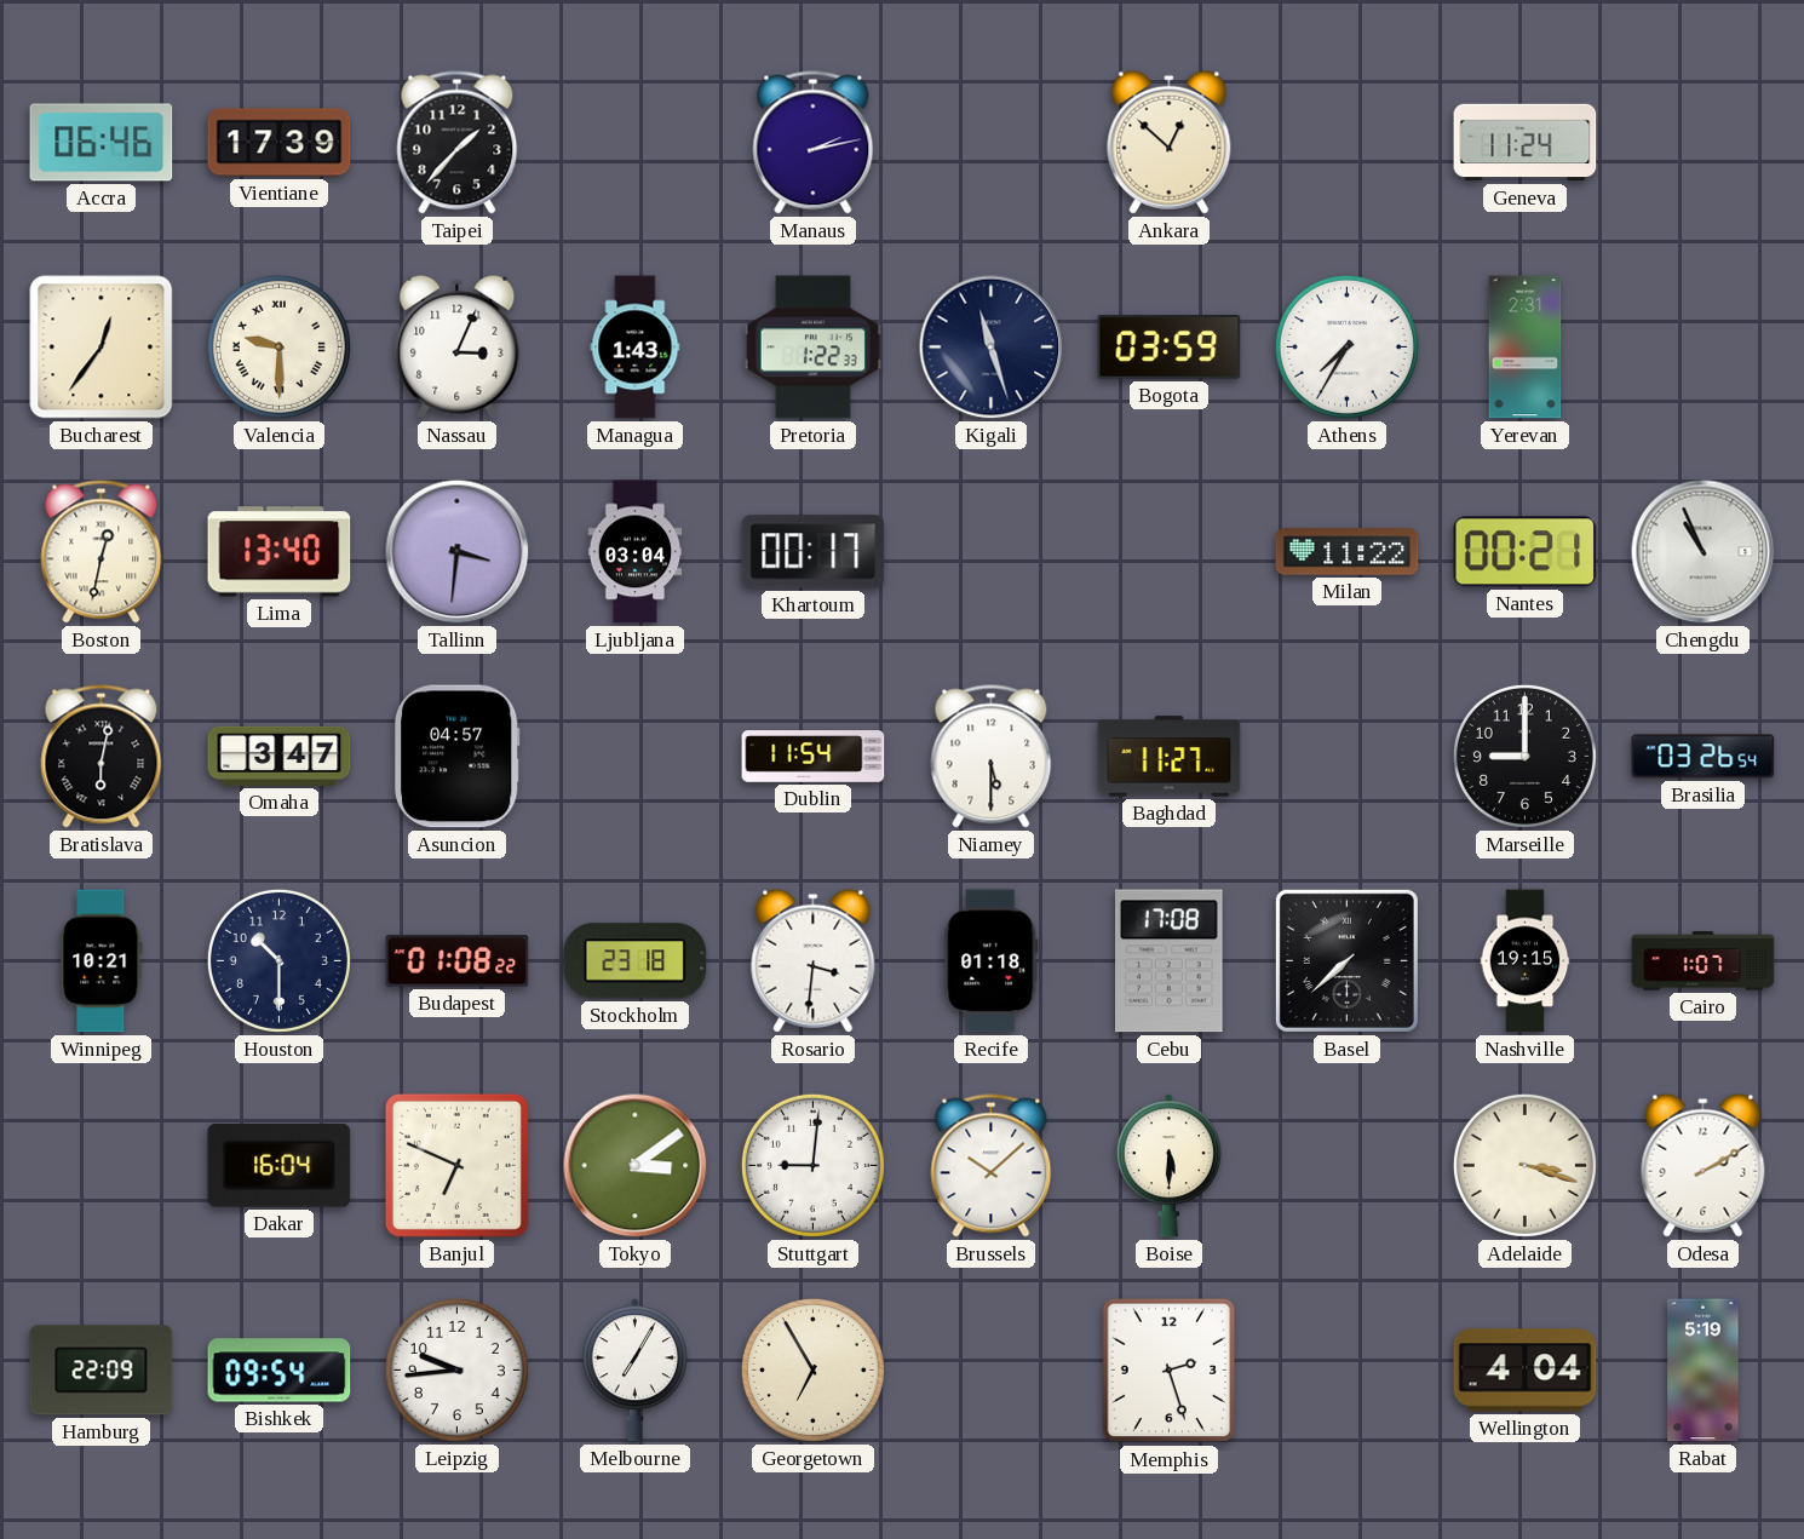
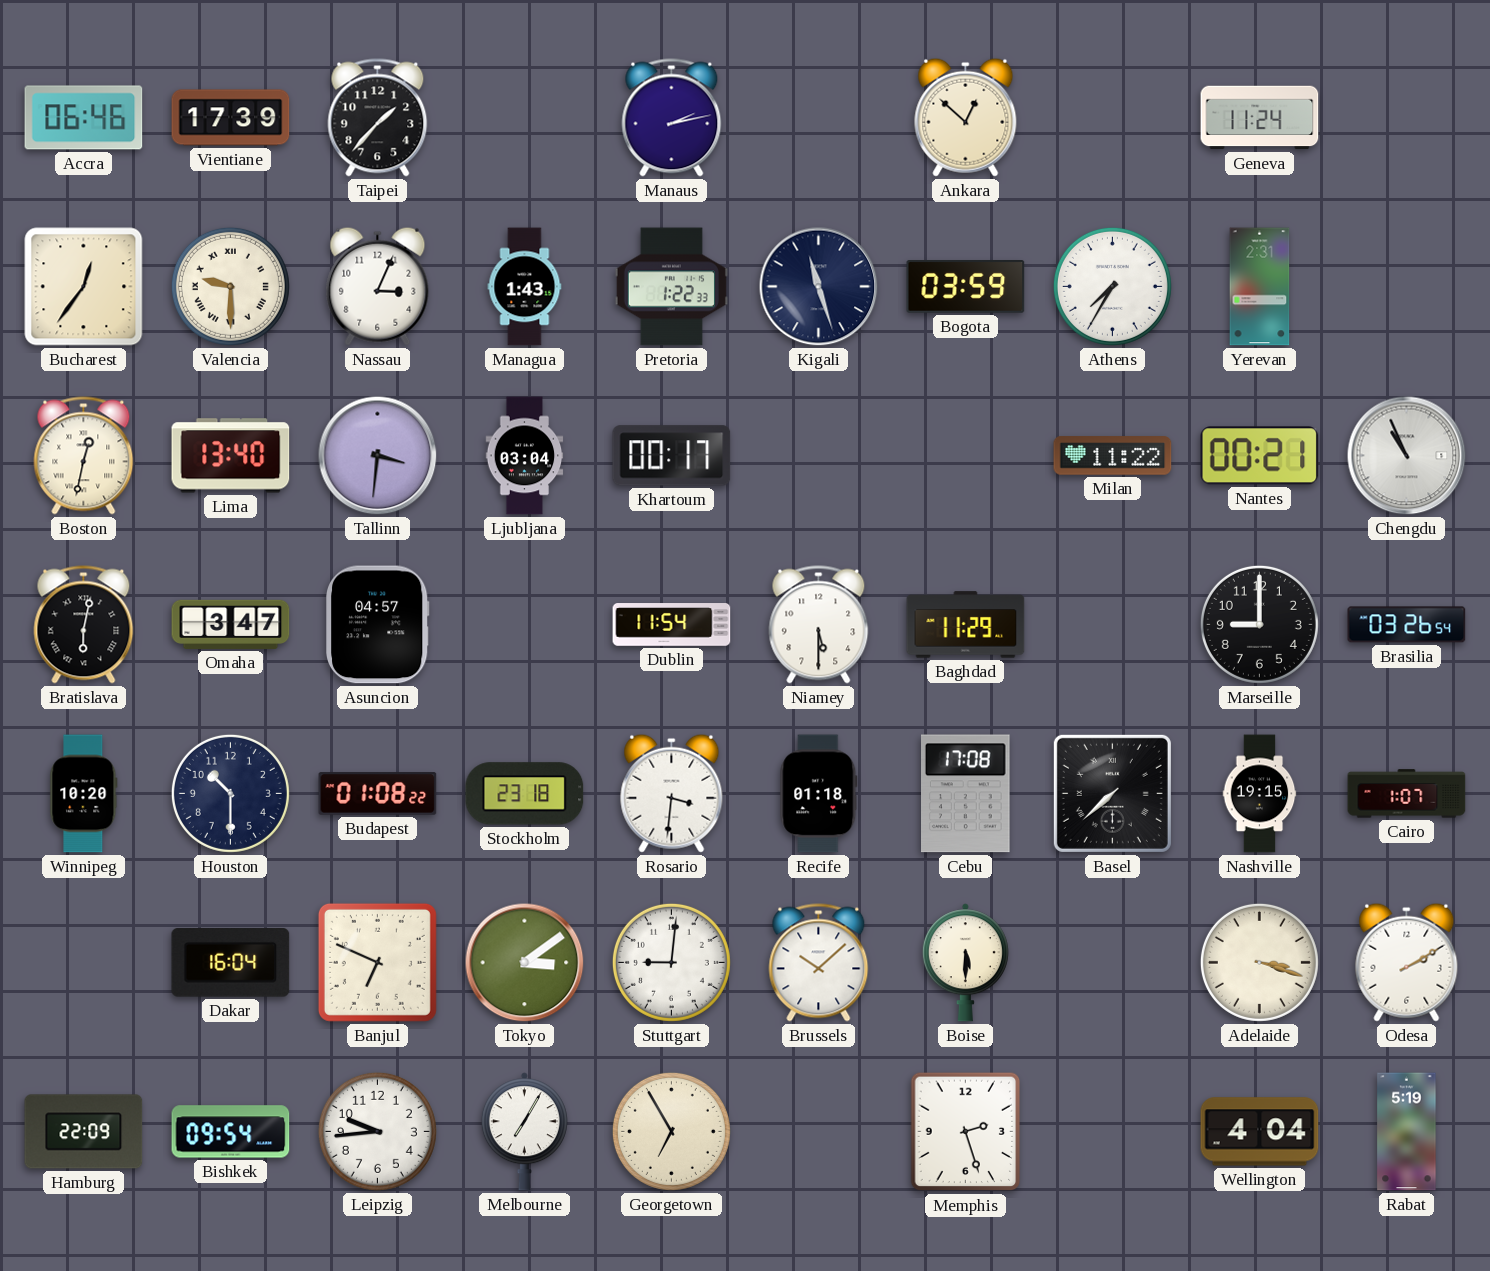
Baghdad: 11:27 -> 11:29 (966, 625)
Winnipeg: 10:21 -> 10:20 (84, 794)
